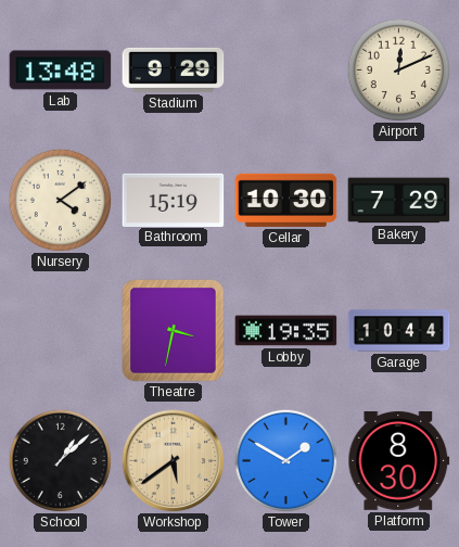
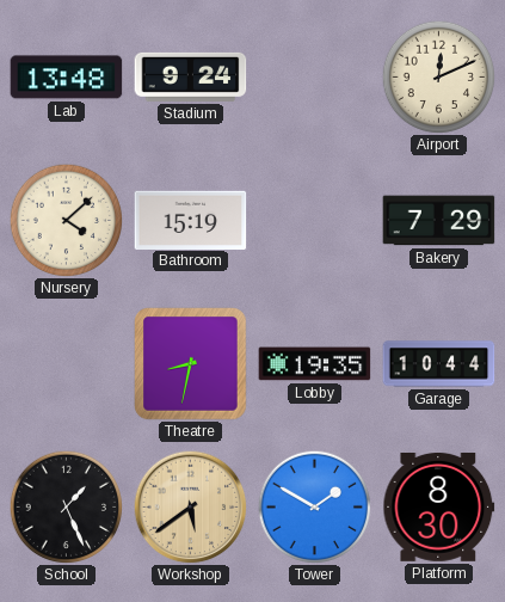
Stadium: 9:29 -> 9:24 (191, 76)
Nursery: 4:09 -> 4:08 (66, 220)
Cellar: 10:30 -> none (286, 200)
Theatre: 3:32 -> 8:32 (191, 364)
School: 1:08 -> 1:26 (66, 506)
